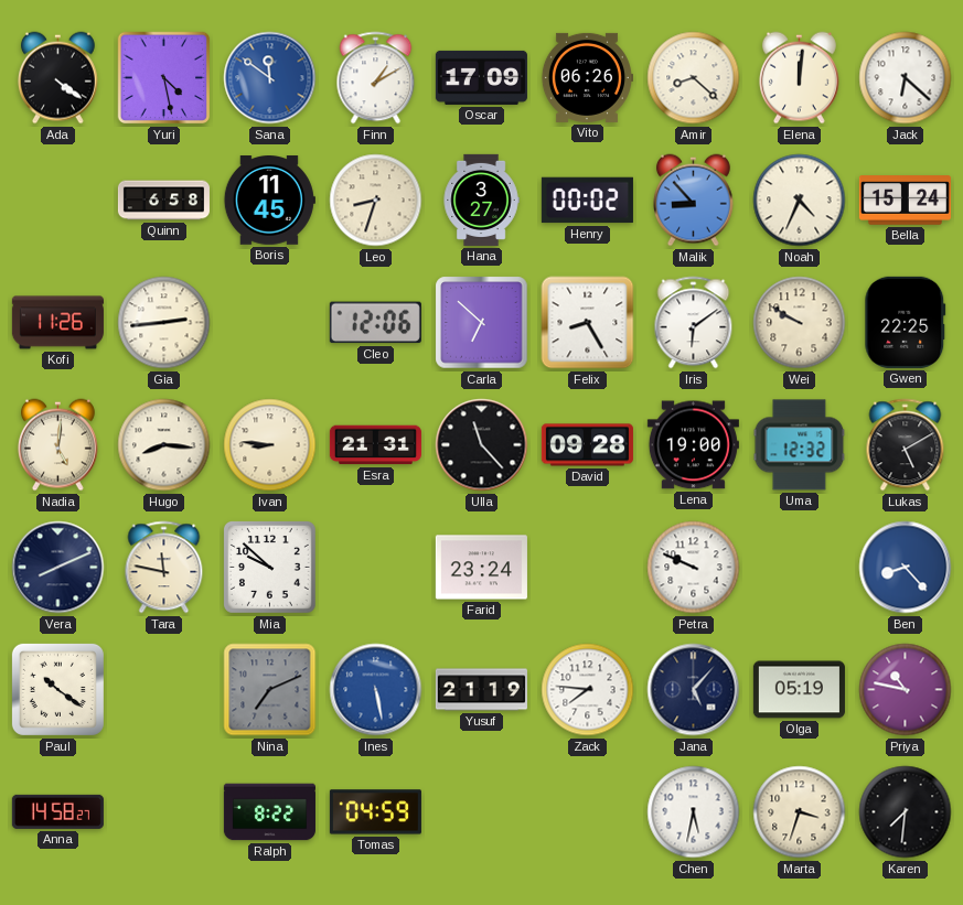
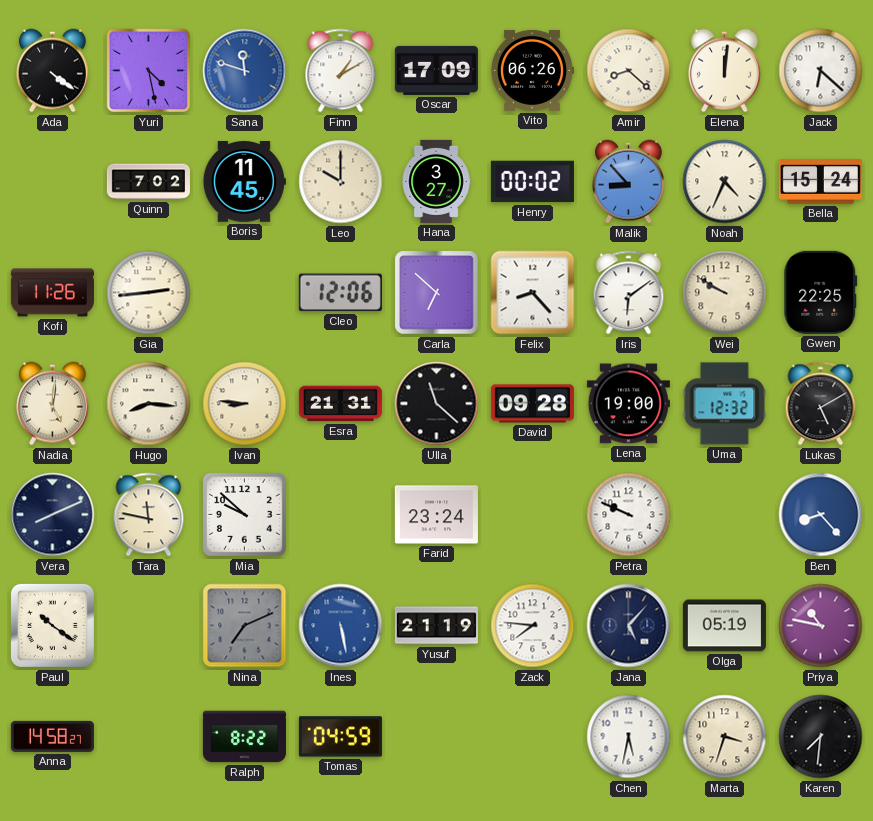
Sana: 11:51 -> 11:48 (245, 71)
Quinn: 6:58 -> 7:02 (148, 182)
Leo: 8:33 -> 10:00 (341, 182)
Felix: 8:25 -> 8:23 (533, 293)
Ulla: 11:23 -> 11:22 (437, 404)
